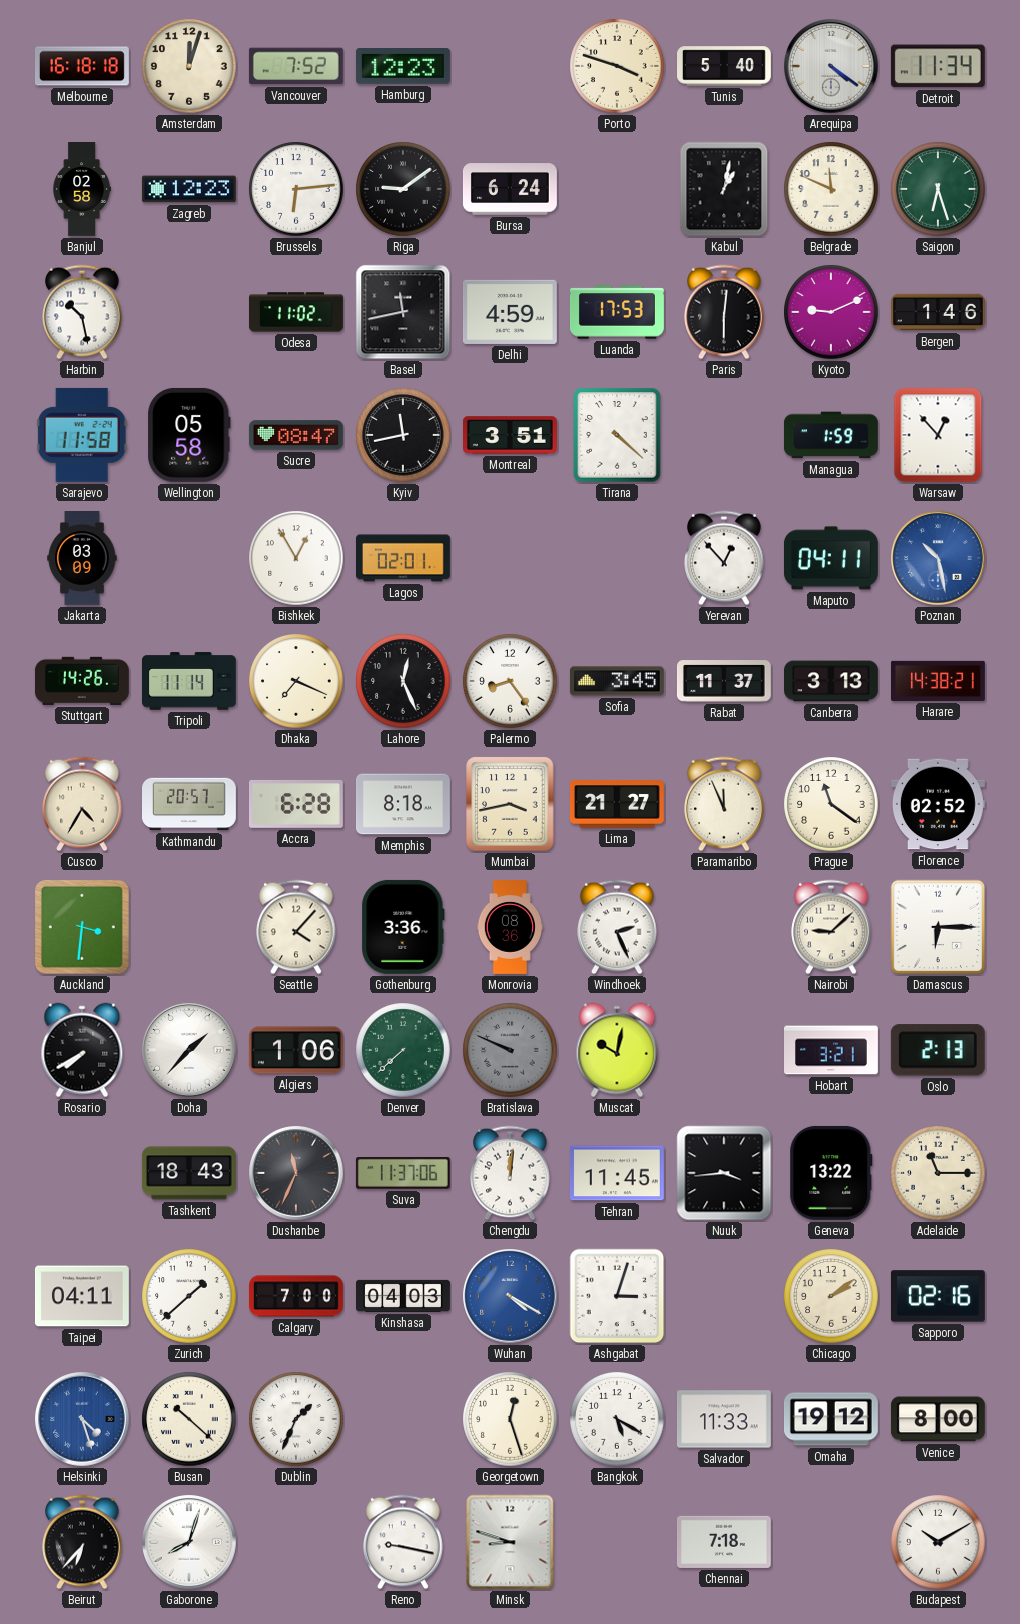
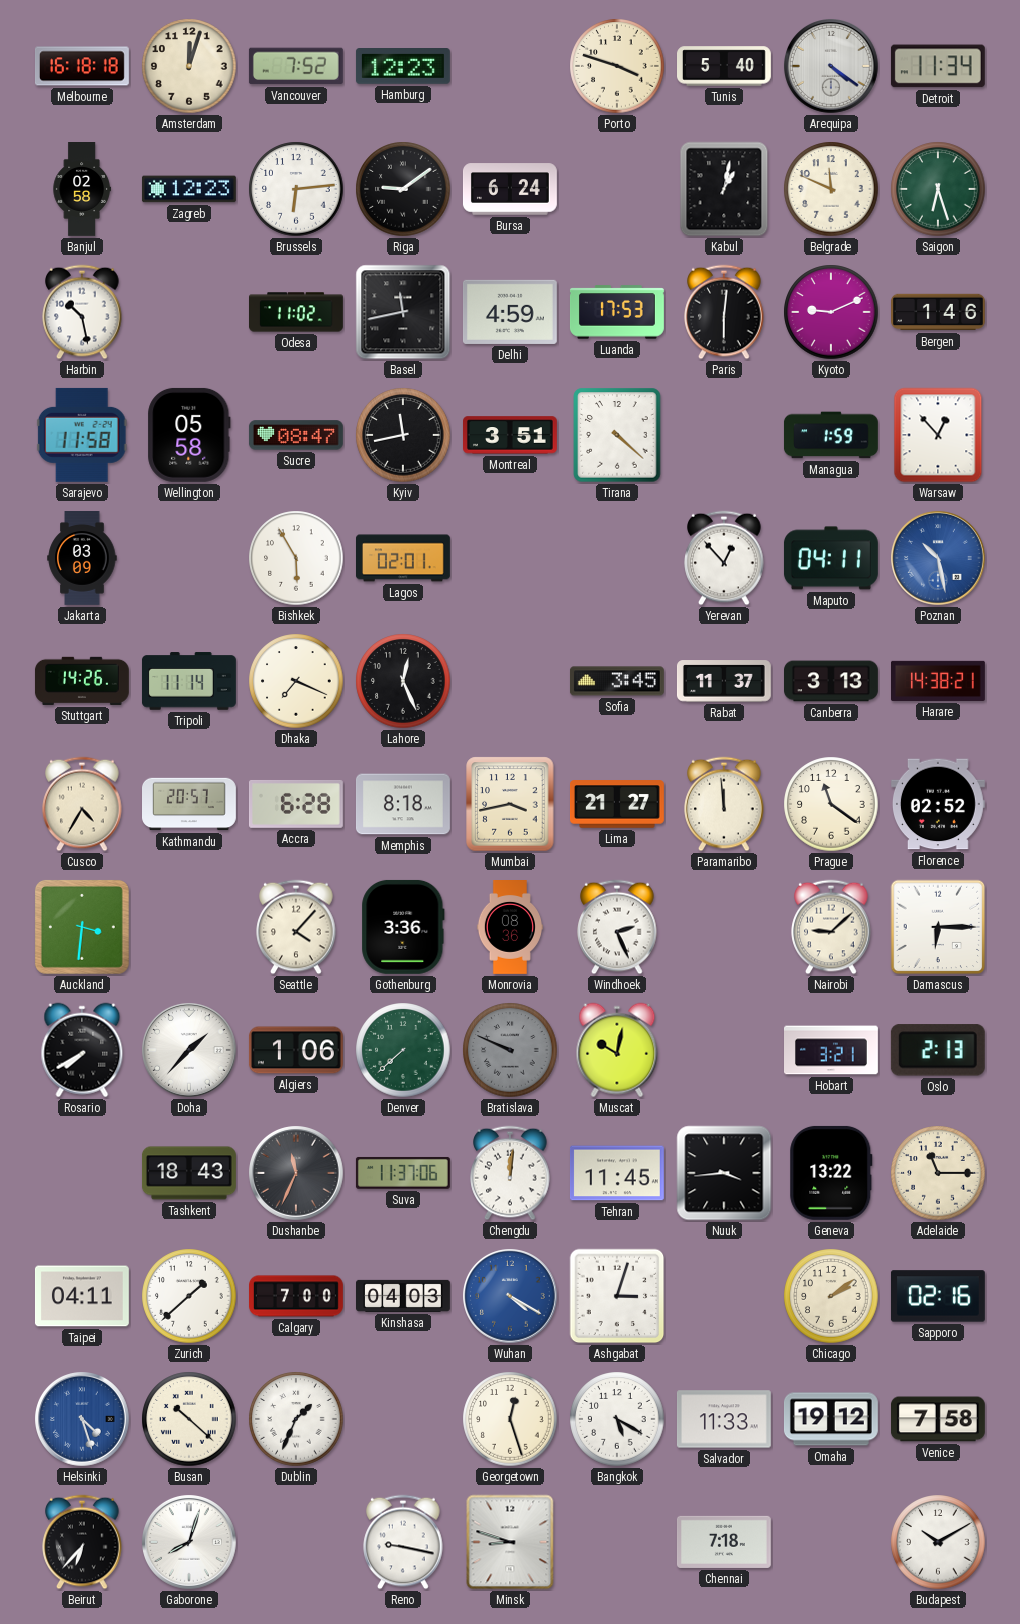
Bishkek: 12:55 -> 5:55 (296, 558)
Palermo: 8:24 -> none (510, 681)
Paramaribo: 11:56 -> 11:59 (724, 804)
Venice: 8:00 -> 7:58 (938, 1419)
